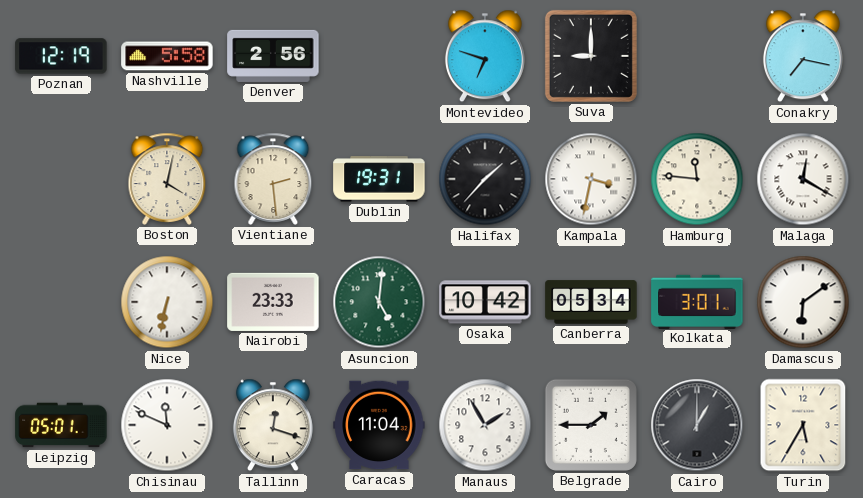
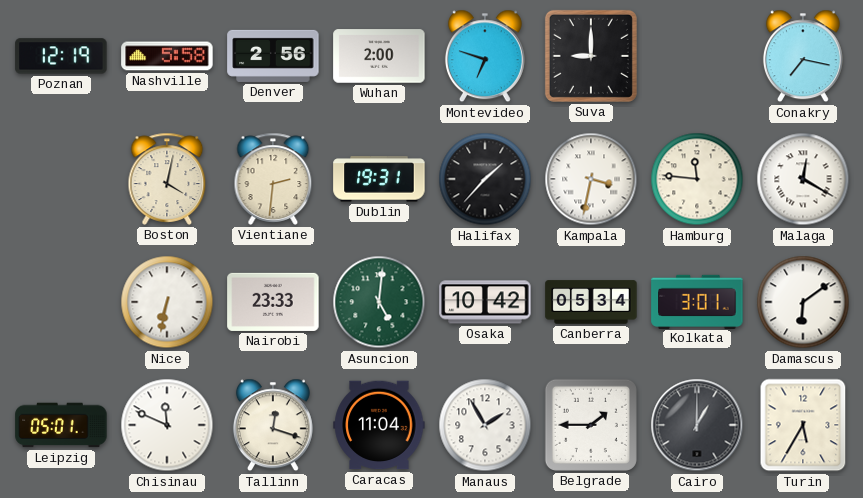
Wuhan: none -> 2:00 (379, 56)
Vientiane: 2:29 -> 2:31 (273, 179)
